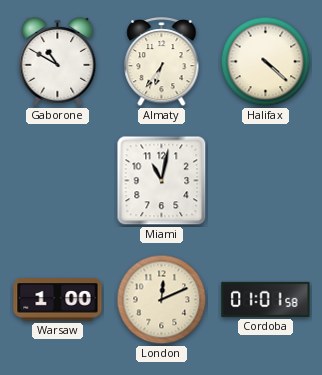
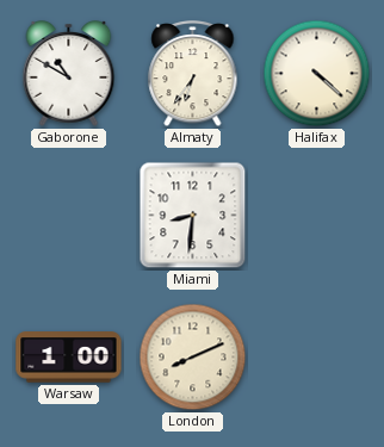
Miami: 11:02 -> 8:31 (193, 216)
London: 12:11 -> 8:11 (193, 358)
Cordoba: 01:01 -> none (266, 299)
